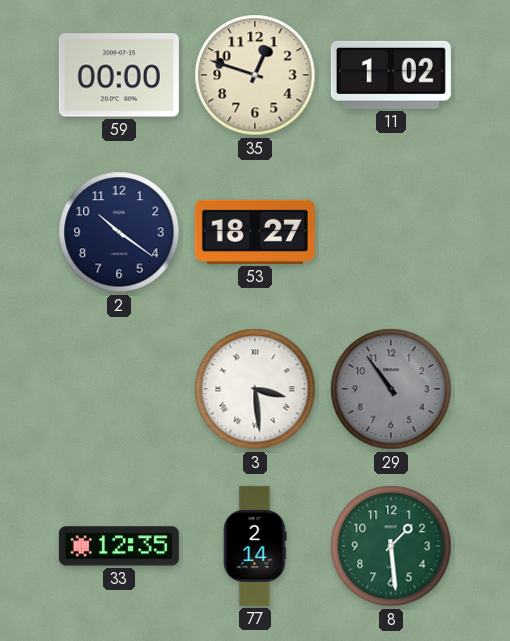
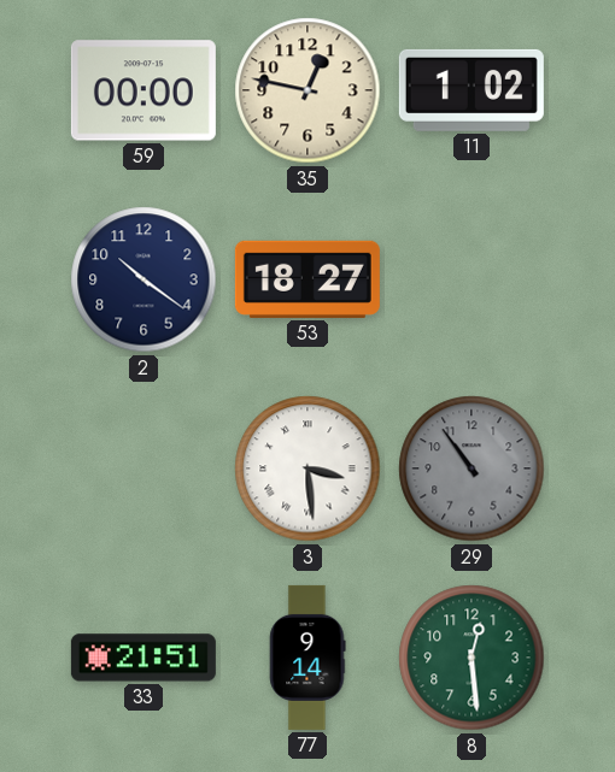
35: 12:48 -> 12:47 (307, 90)
33: 12:35 -> 21:51 (143, 658)
77: 2:14 -> 9:14 (307, 658)
8: 1:29 -> 12:29 (471, 658)
